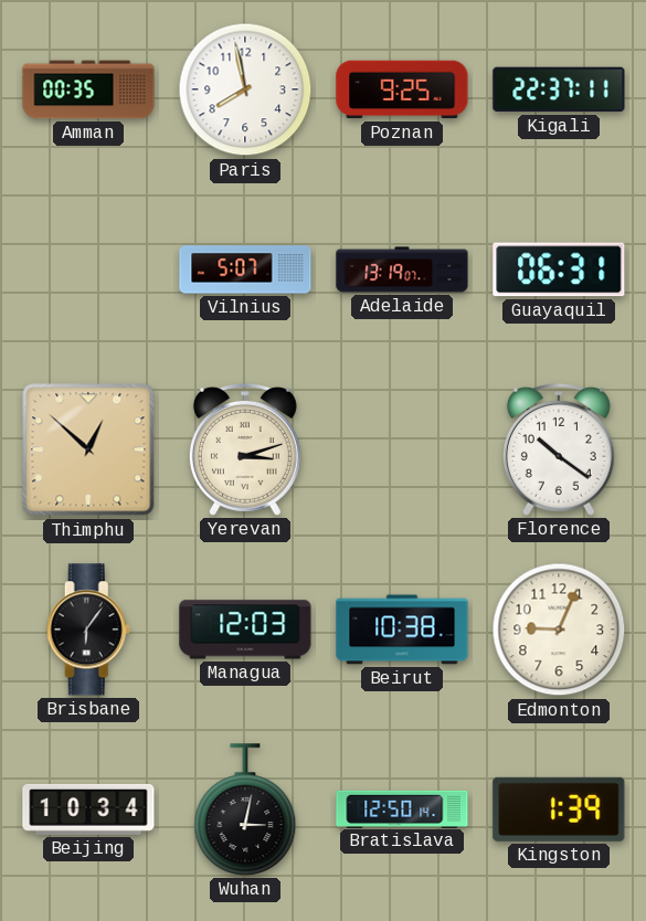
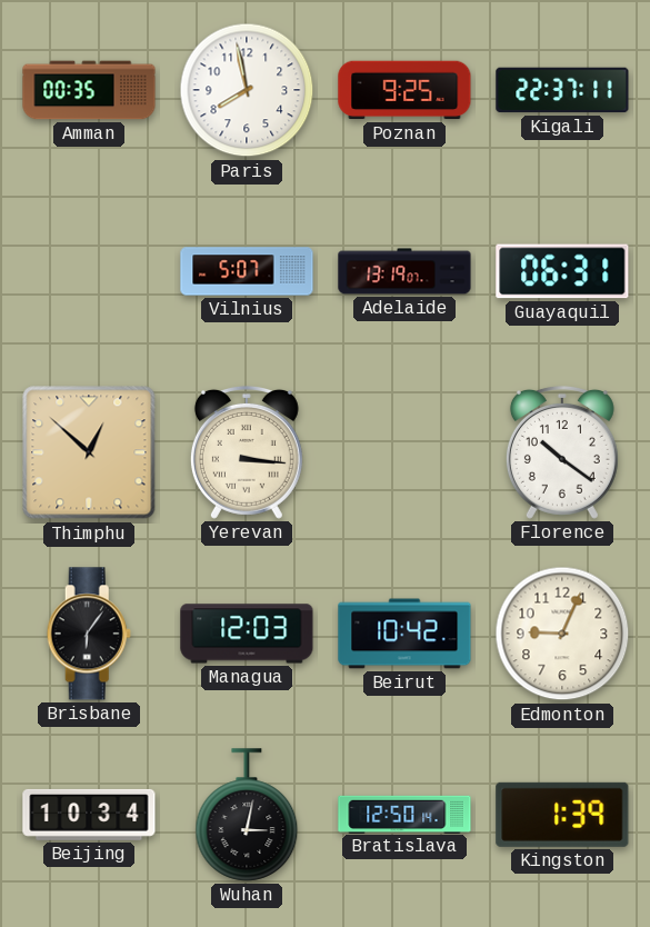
Yerevan: 3:12 -> 3:16 (247, 452)
Beirut: 10:38 -> 10:42 (404, 634)
